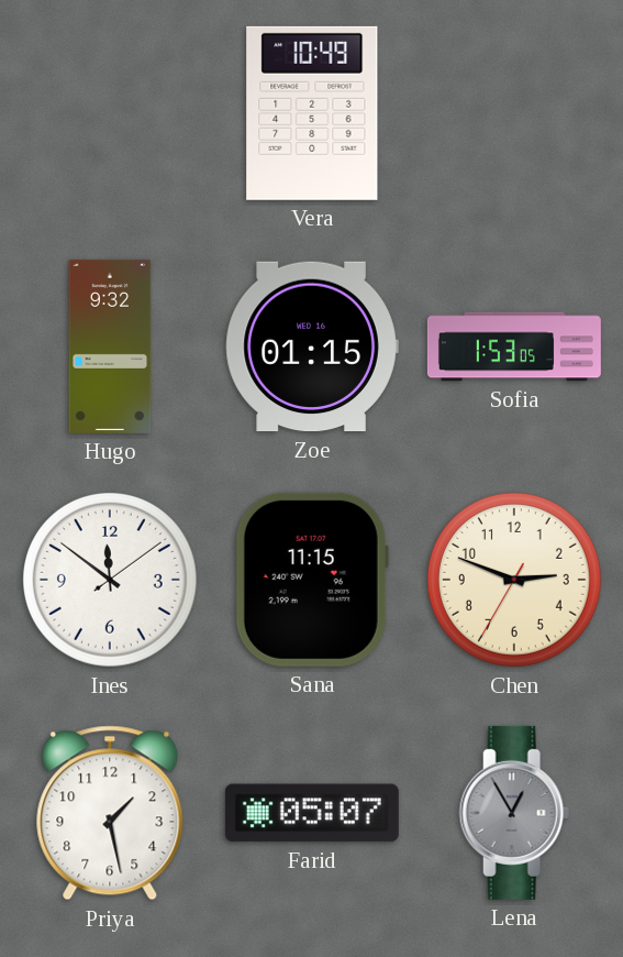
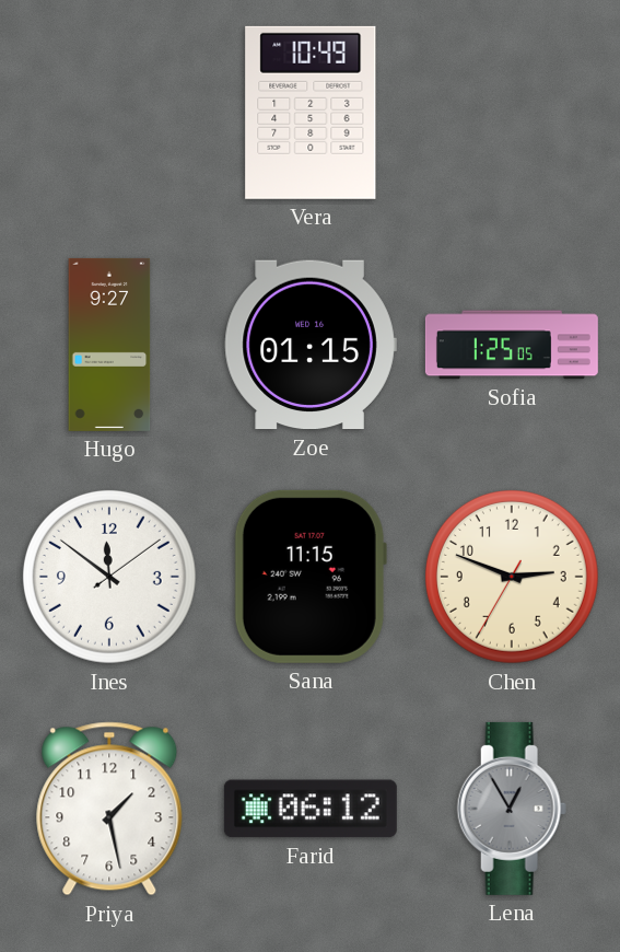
Hugo: 9:32 -> 9:27 (109, 345)
Sofia: 1:53 -> 1:25 (512, 345)
Farid: 05:07 -> 06:12 (311, 809)
